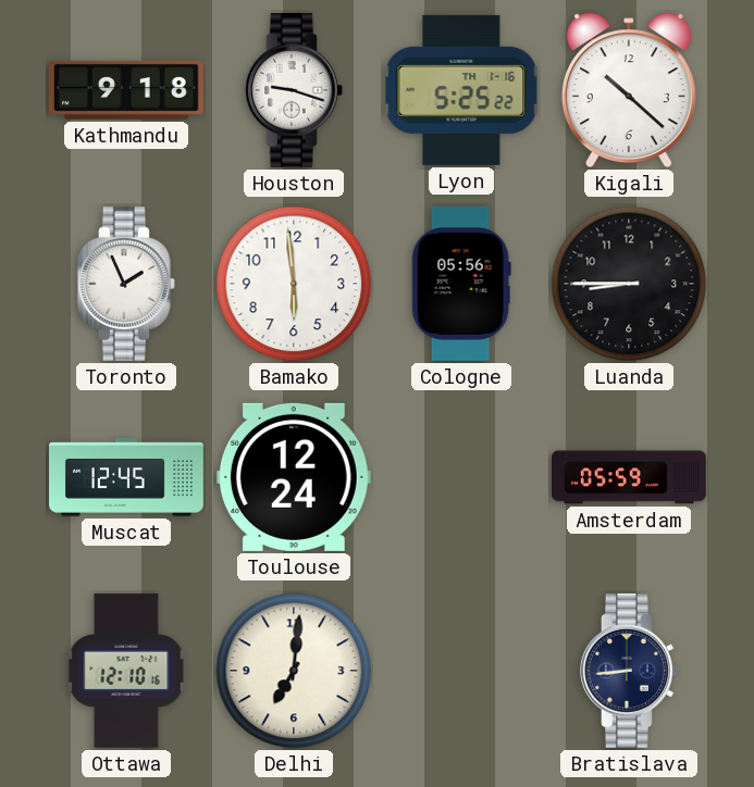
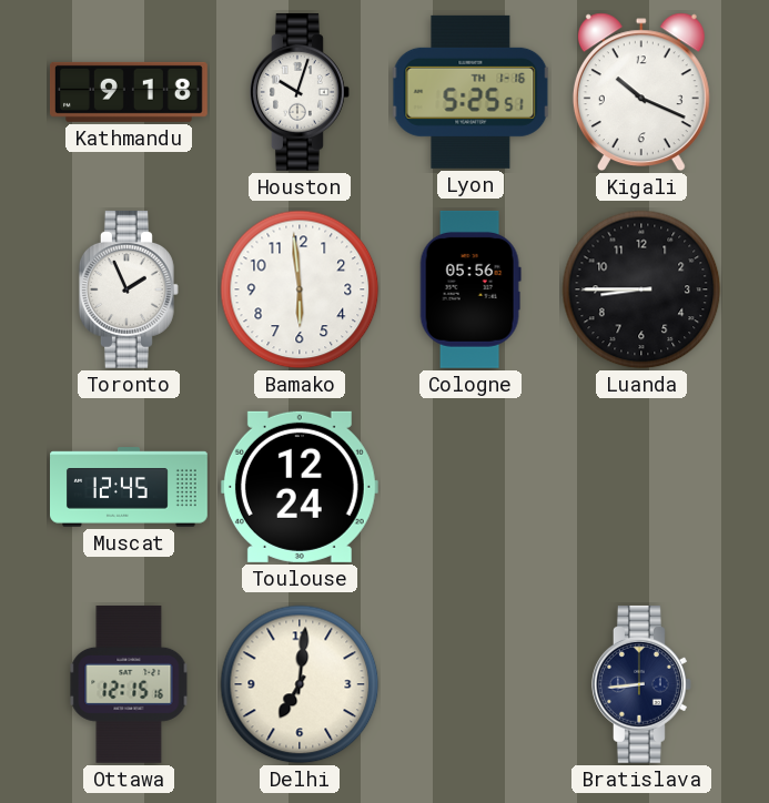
Houston: 9:18 -> 10:03 (300, 92)
Lyon: 5:25:22 -> 5:25:51 (470, 92)
Kigali: 10:22 -> 10:19 (641, 92)
Amsterdam: 05:59 -> none (630, 477)
Ottawa: 12:10 -> 12:15 (129, 684)
